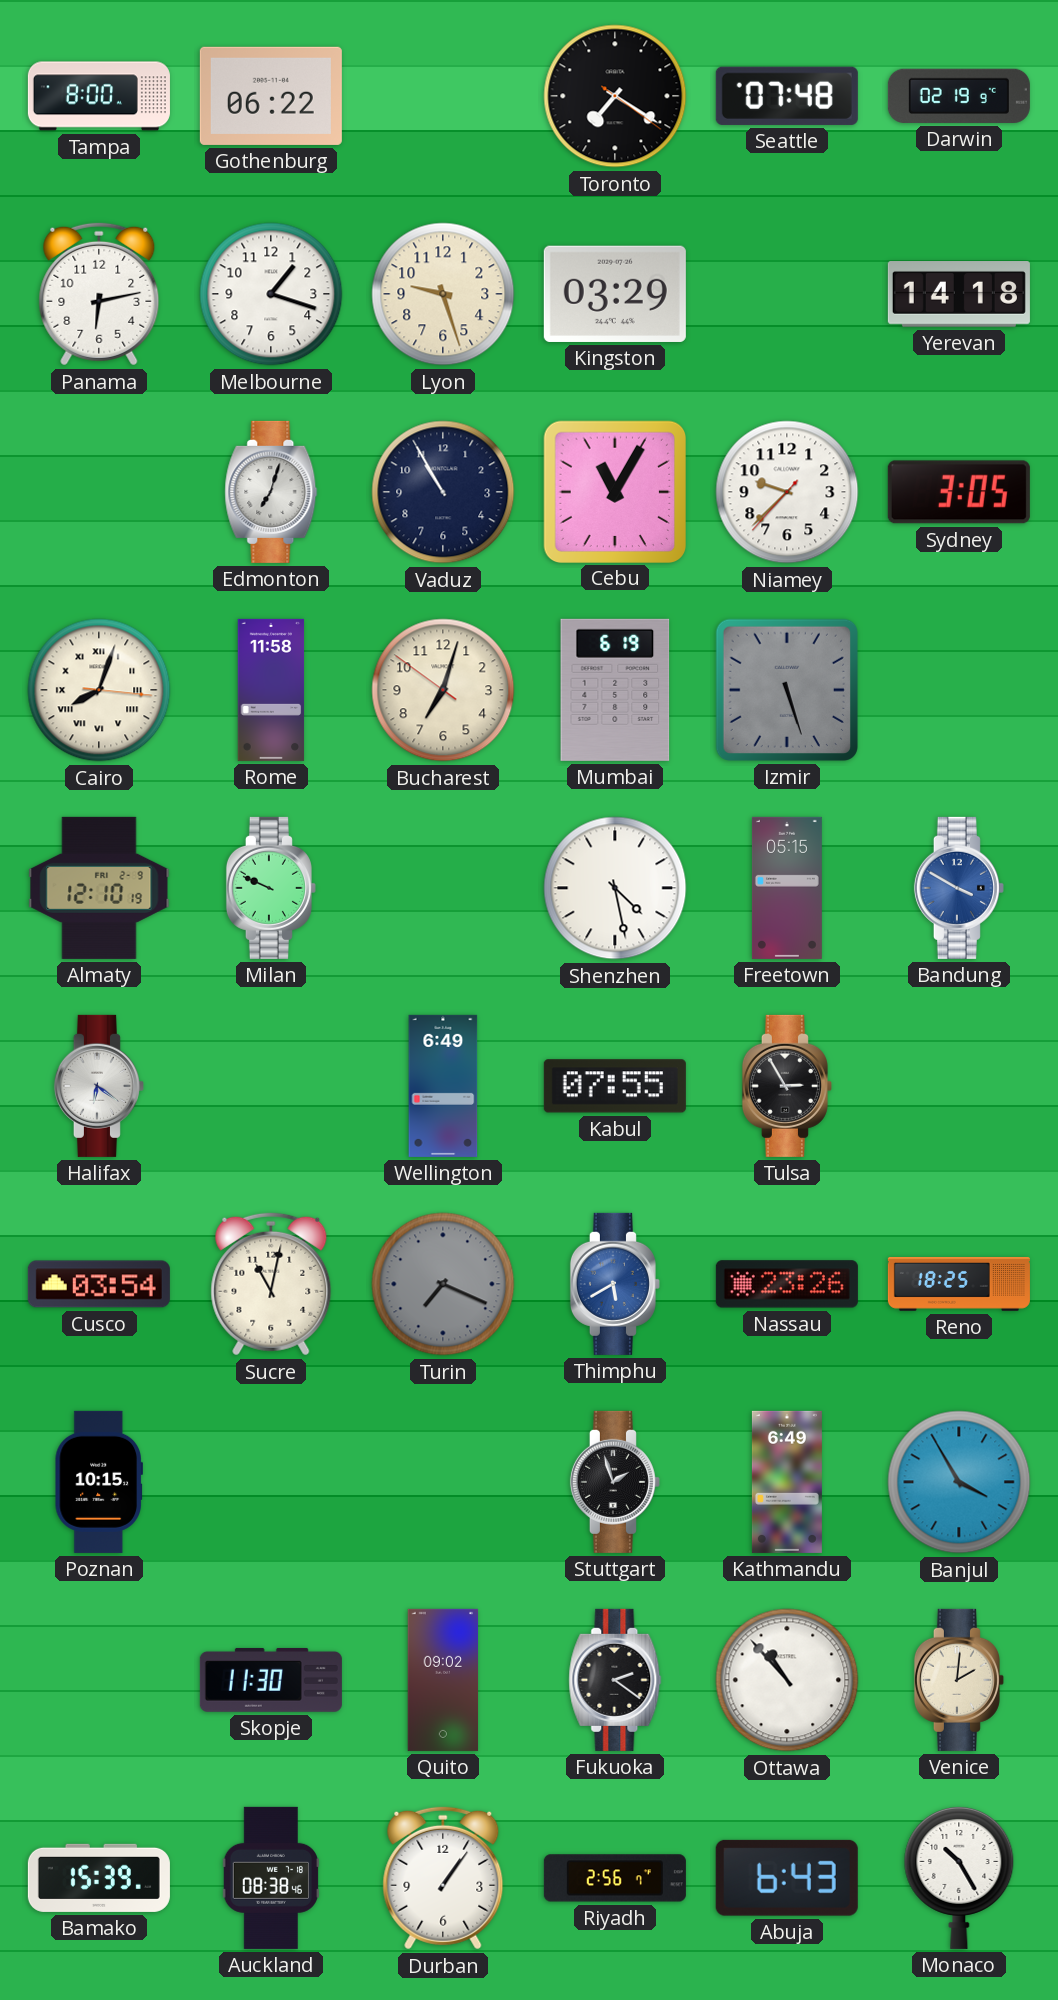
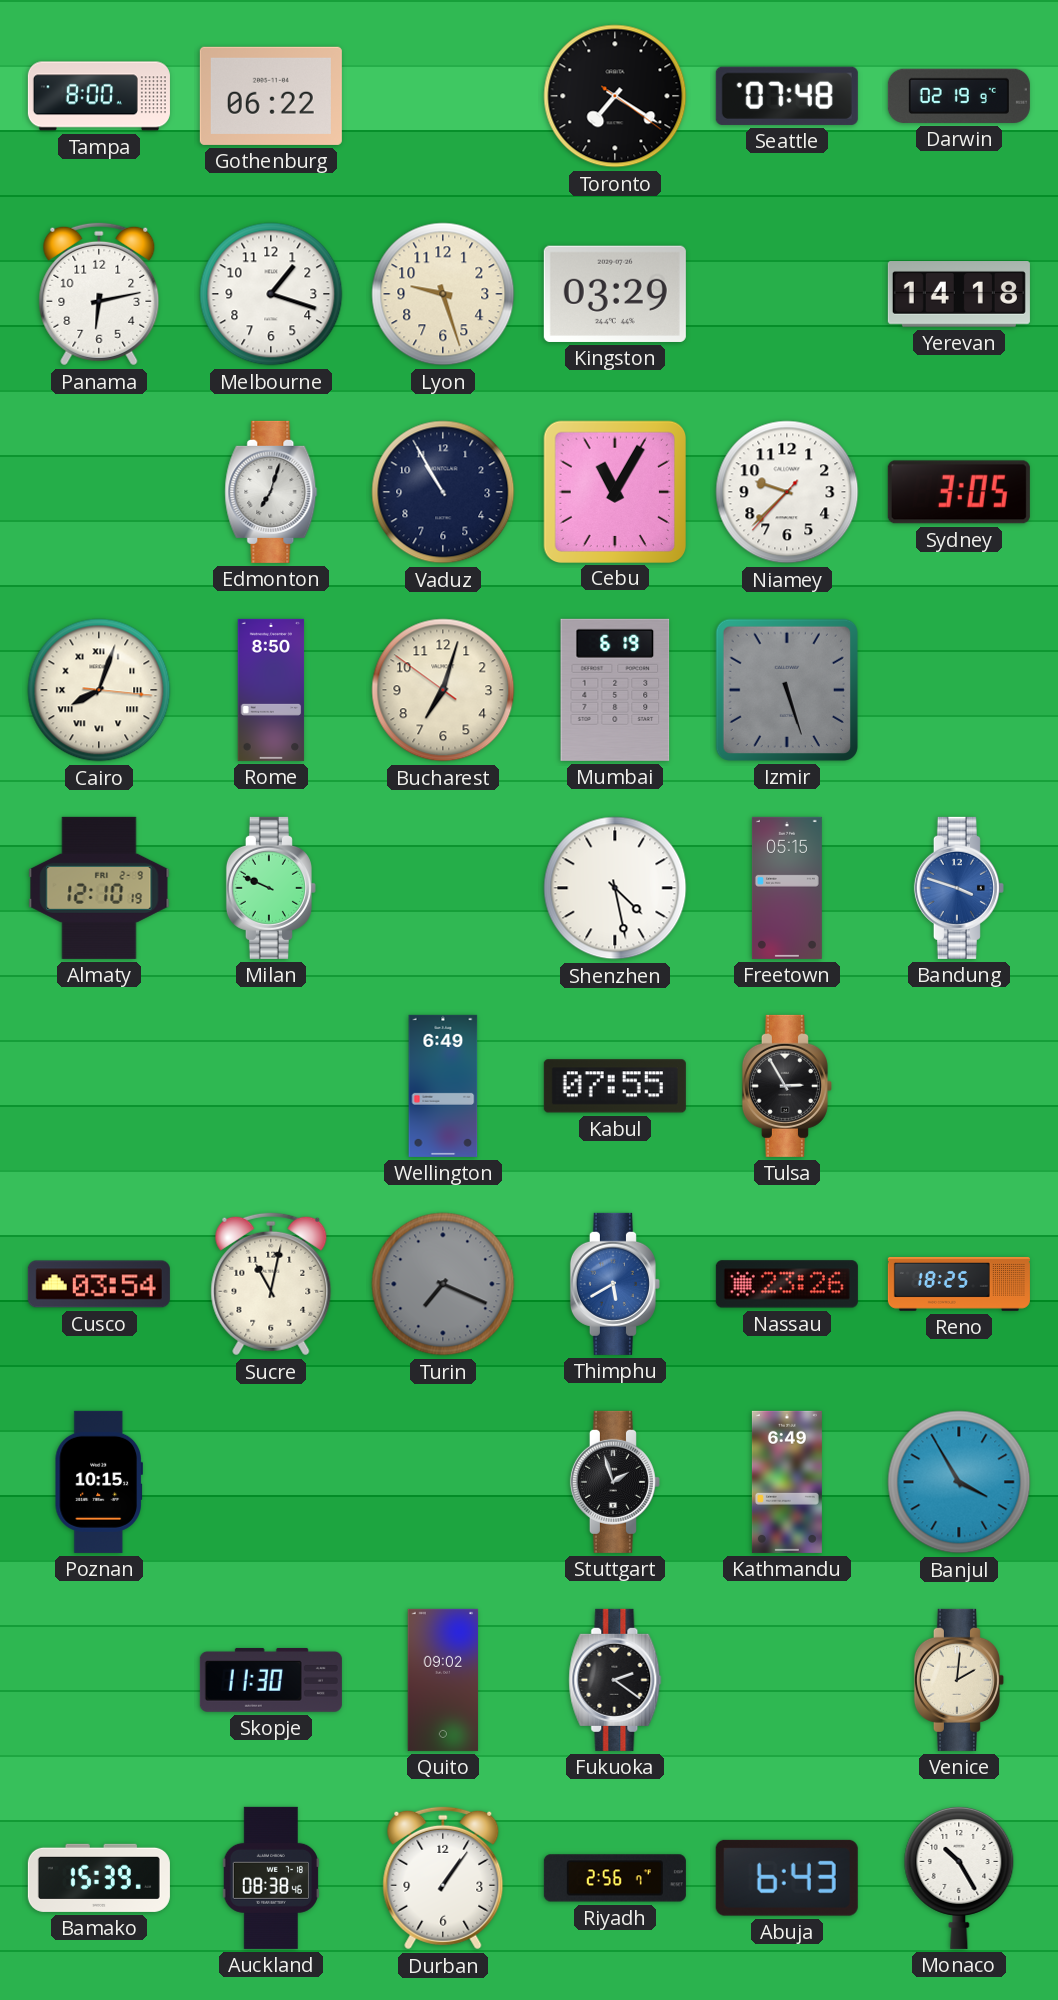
Rome: 11:58 -> 8:50 (271, 690)
Bandung: 3:50 -> 3:48 (959, 888)
Halifax: 6:21 -> none (99, 1086)
Ottawa: 10:53 -> none (787, 1680)
